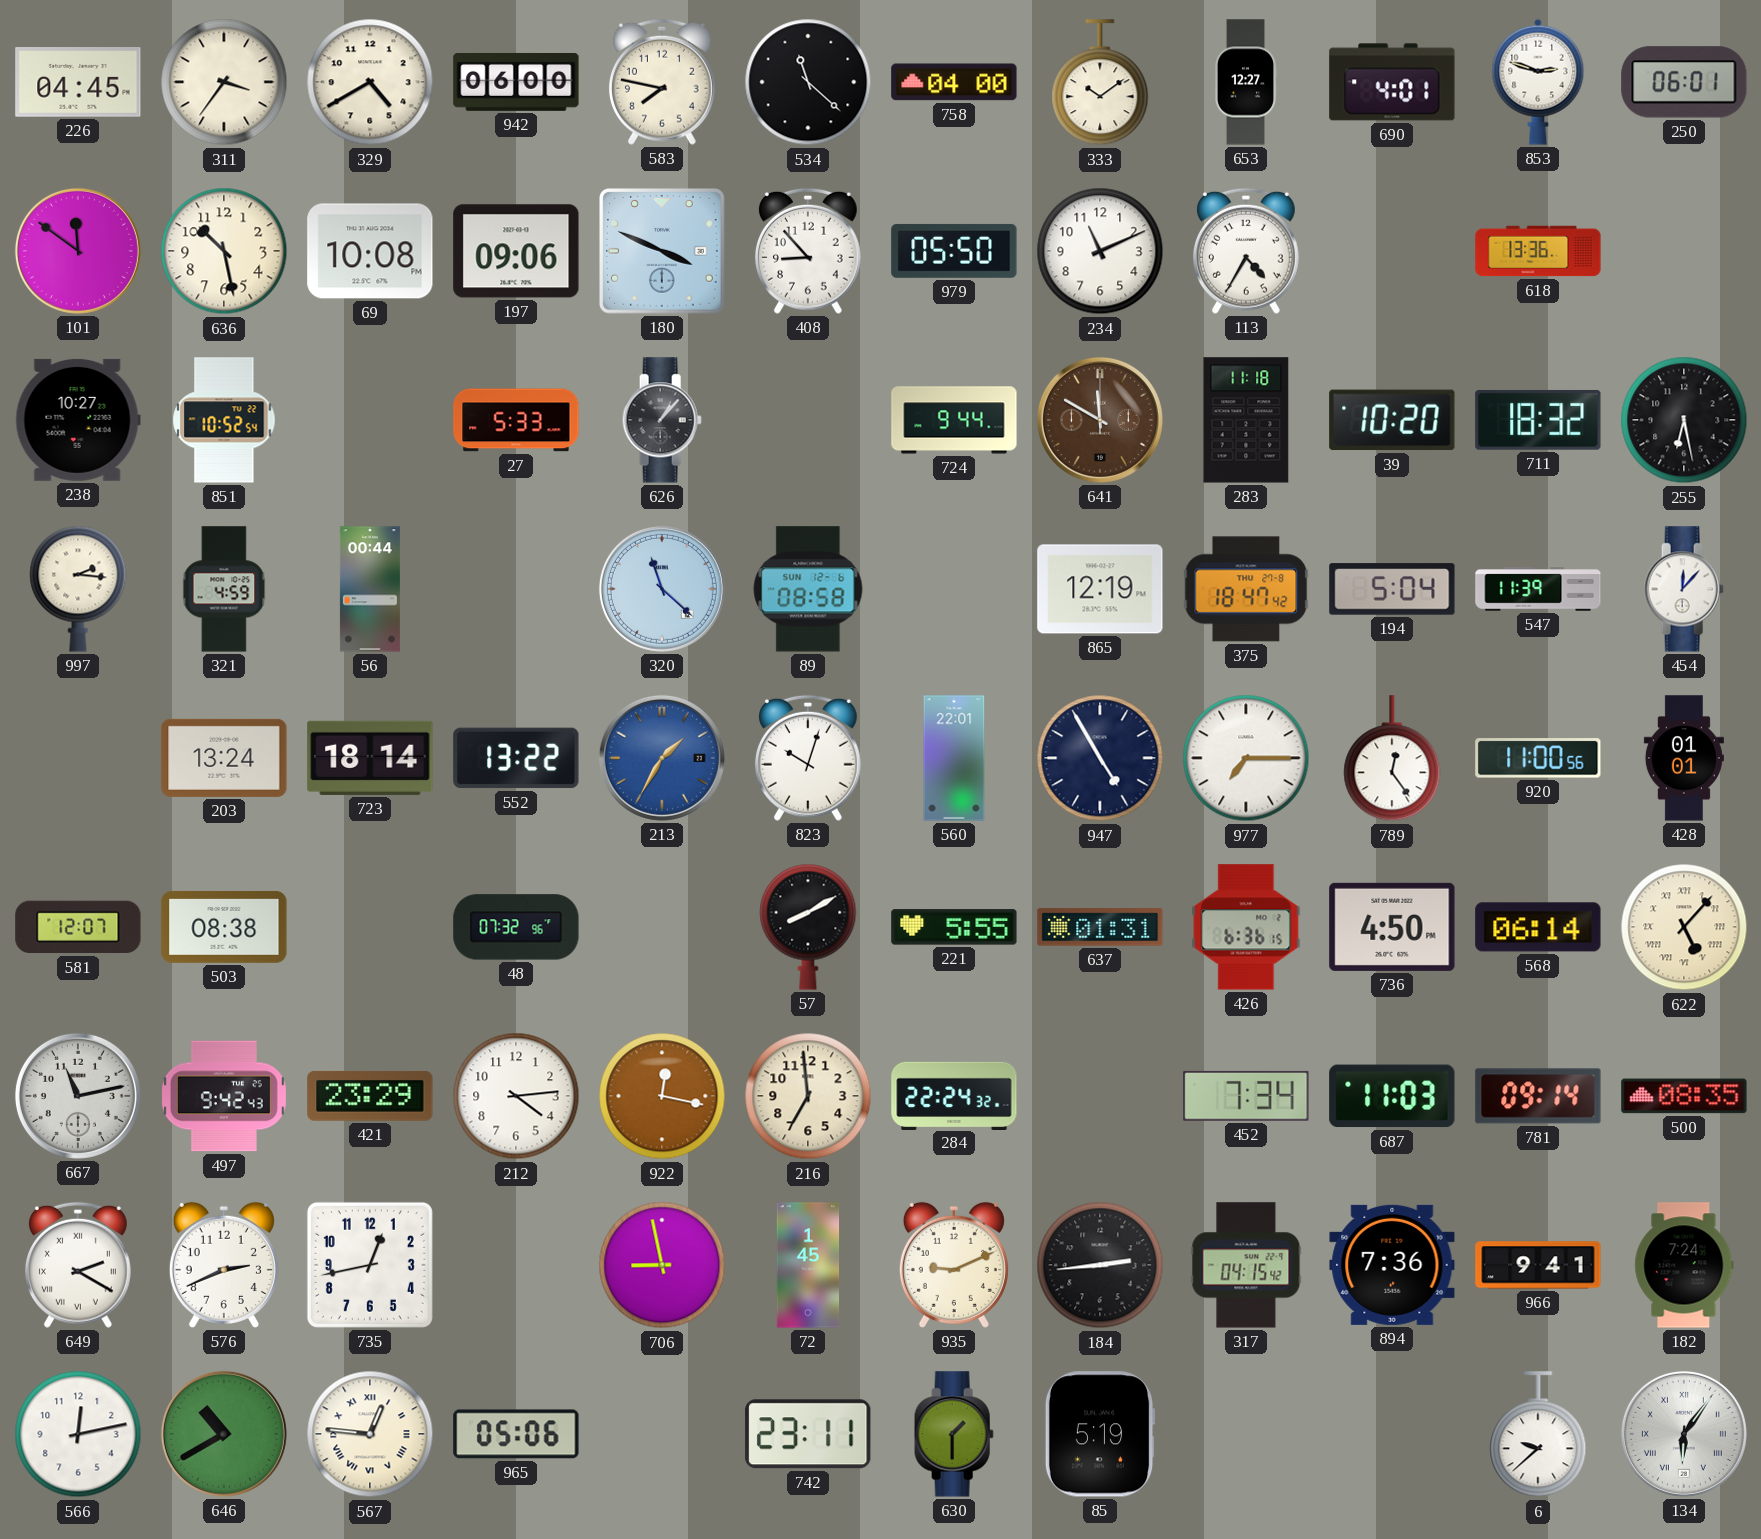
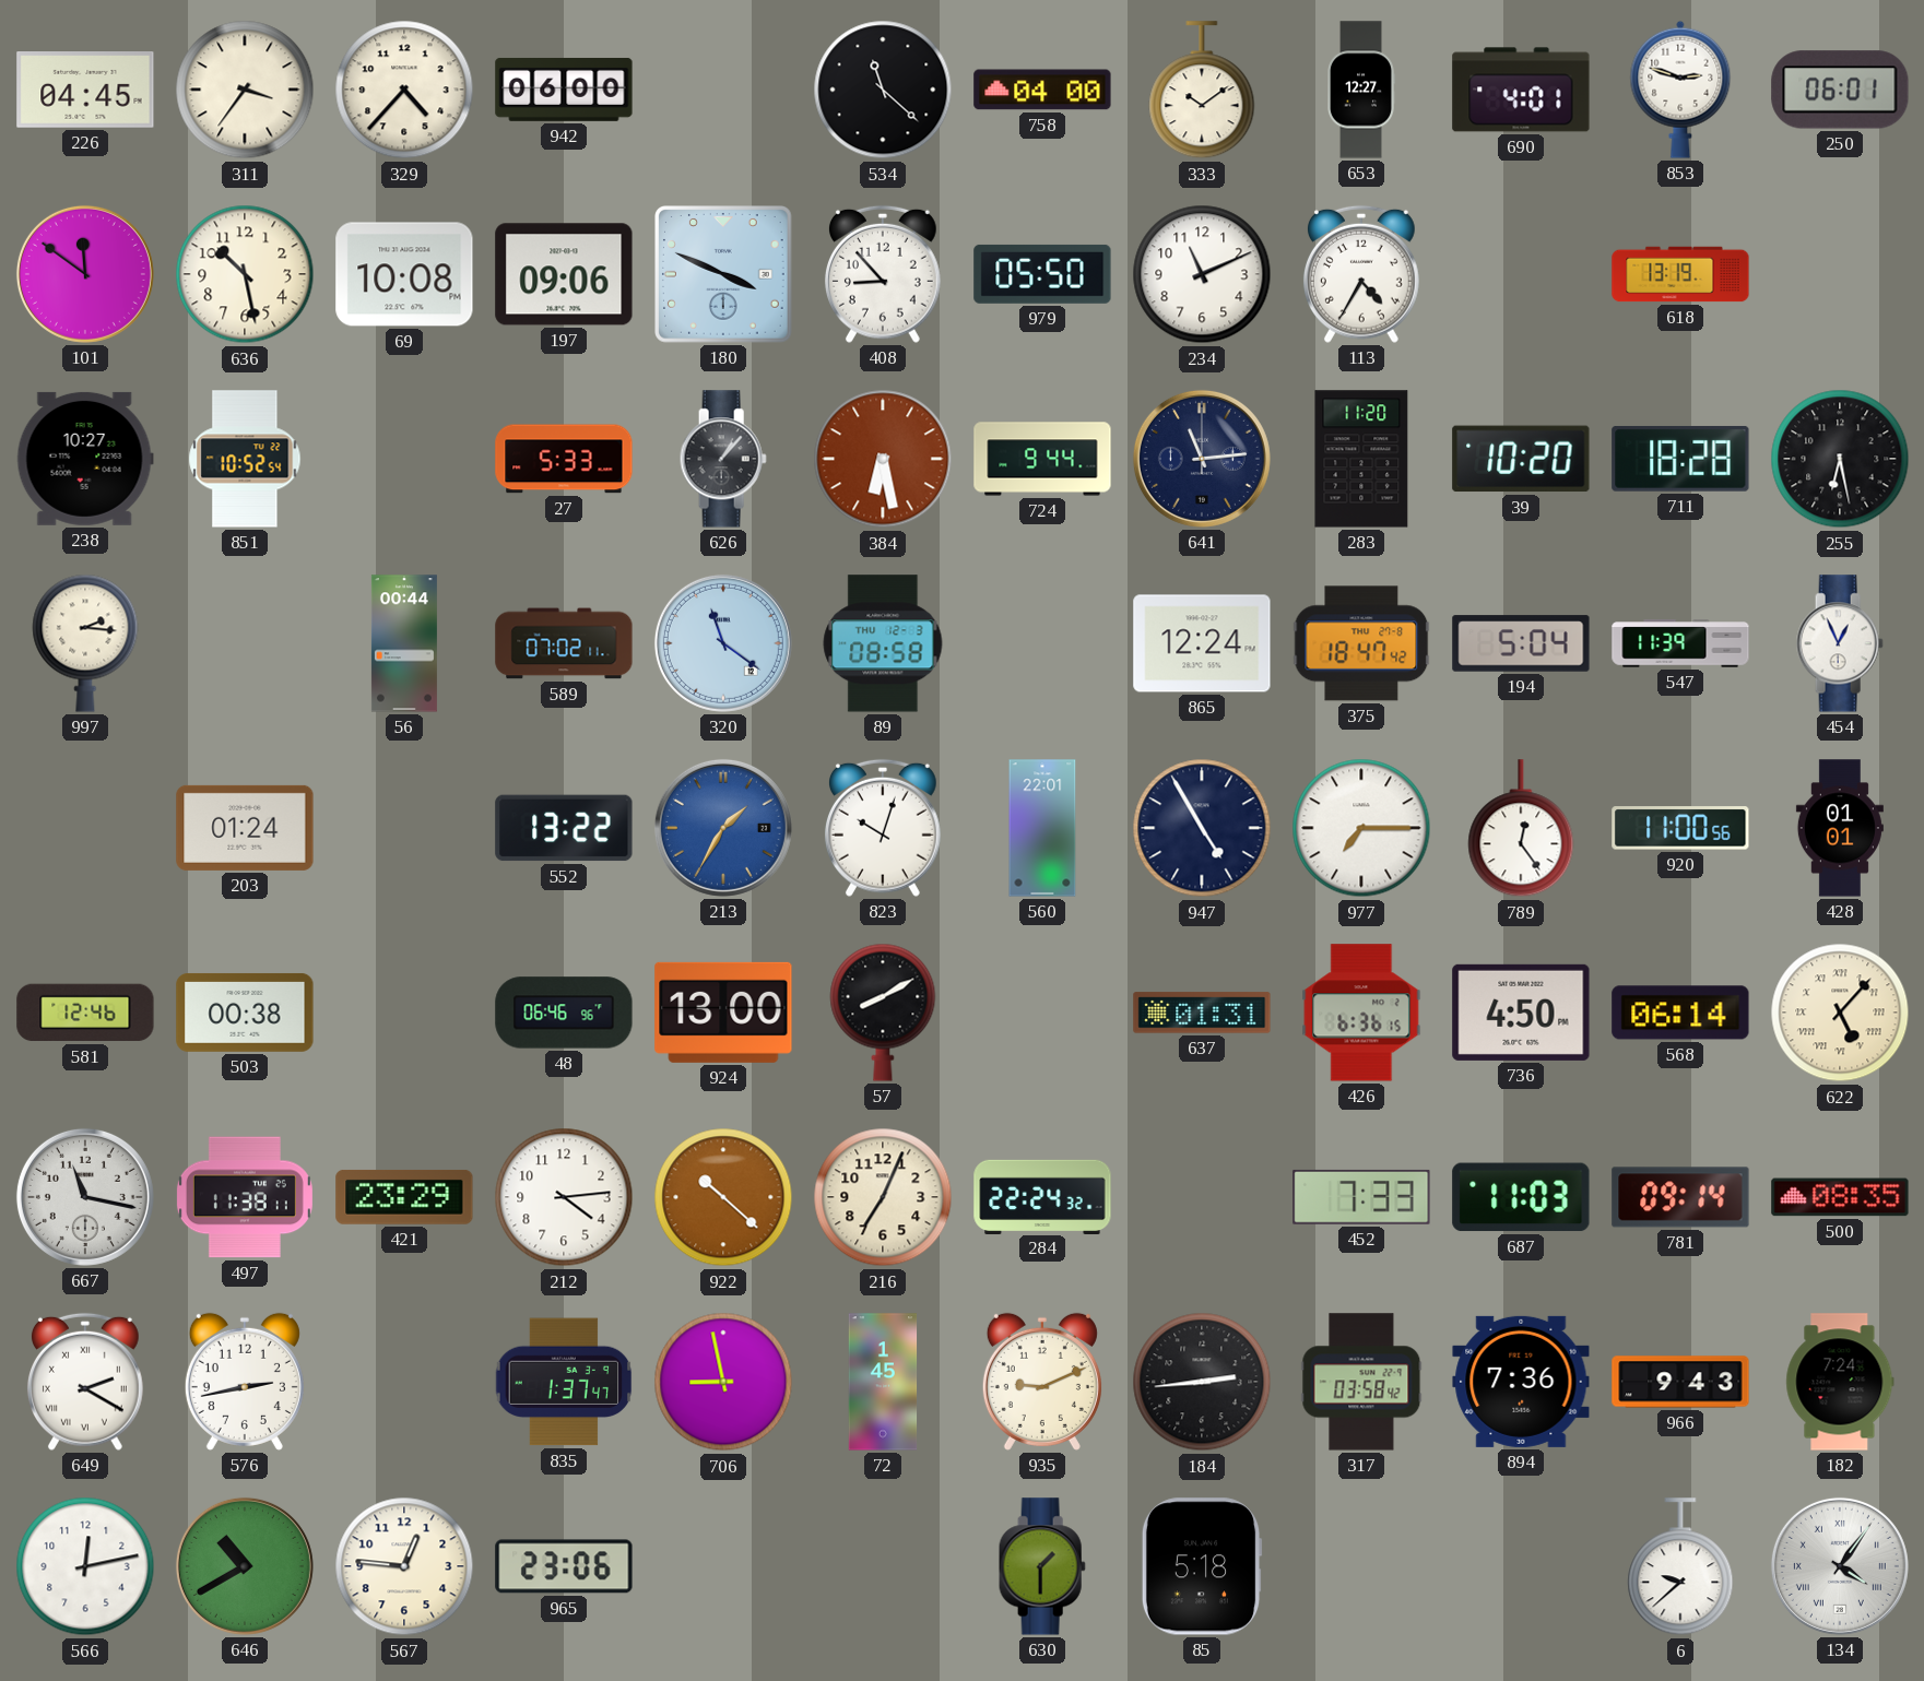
329: 4:40 -> 4:37 (404, 90)
583: 7:47 -> none (662, 82)
618: 13:36 -> 13:19 (1680, 274)
384: none -> 6:28 (883, 459)
641: 11:50 -> 11:14 (1202, 459)
641 dial: brown -> navy (1202, 459)
283: 11:18 -> 11:20 (1361, 459)
711: 18:32 -> 18:28 (1680, 459)
321: 4:59 -> none (224, 589)
589: none -> 07:02 (564, 643)
320: 11:22 -> 11:21 (723, 643)
89 date: SUN 12-6 -> THU 12-3 (883, 643)
865: 12:19 -> 12:24 (1202, 643)
454: 12:07 -> 12:56 (1840, 643)
203: 13:24 -> 01:24 (245, 828)
723: 18:14 -> none (370, 758)
581: 12:07 -> 12:46 (85, 1013)
503: 08:38 -> 00:38 (245, 1013)
48: 07:32 -> 06:46 (564, 1013)
924: none -> 13:00 (723, 1013)
221: 5:55 -> none (954, 927)
667: 11:13 -> 11:17 (85, 1197)
497: 9:42 -> 11:38 (245, 1197)
922: 12:17 -> 10:22 (723, 1197)
216: 6:59 -> 7:04 (883, 1197)
452: 7:34 -> 7:33 (1361, 1197)
576: 2:41 -> 2:43 (245, 1382)
735: 12:43 -> none (370, 1265)
835: none -> 1:37 (564, 1382)
317: 04:15 -> 03:58 (1361, 1382)
966: 9:41 -> 9:43 (1680, 1382)
567 numerals: Roman -> Arabic (404, 1566)
965: 05:06 -> 23:06 (564, 1566)
742: 23:11 -> none (808, 1434)
85: 5:19 -> 5:18 (1202, 1566)
134: 6:06 -> 4:06 (1840, 1566)
